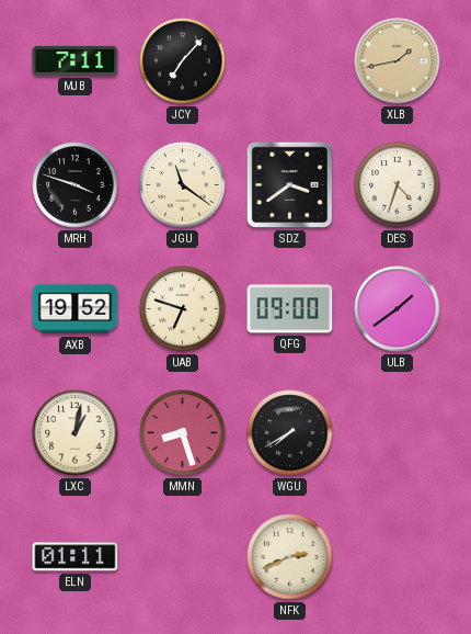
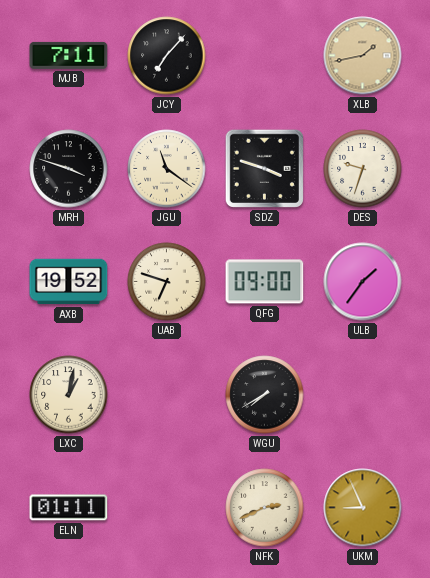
SDZ: 3:39 -> 3:48 (264, 168)
DES: 4:33 -> 9:33 (363, 169)
ULB: 1:39 -> 1:36 (363, 282)
MMN: 8:27 -> none (183, 433)
UKM: none -> 8:56 (363, 508)
